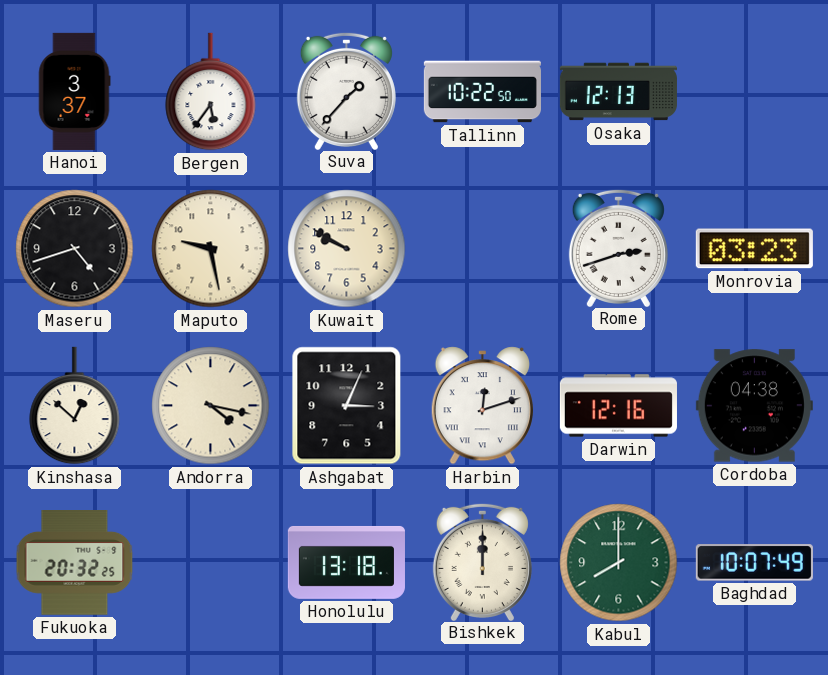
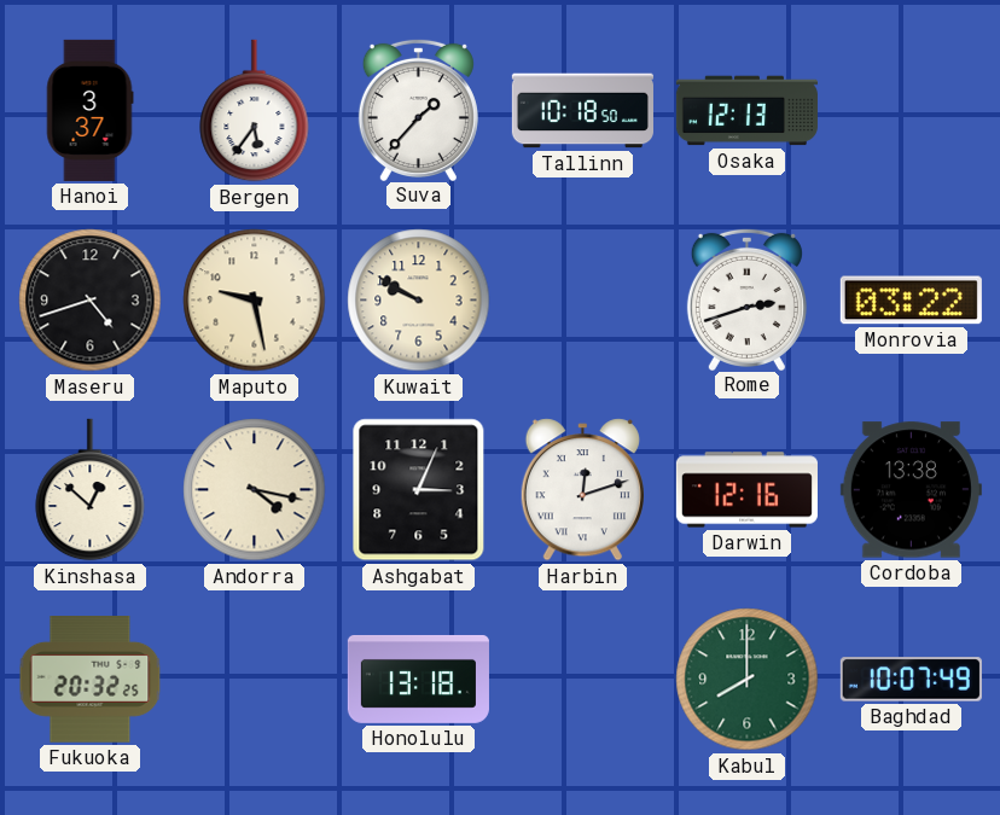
Tallinn: 10:22 -> 10:18 (582, 111)
Monrovia: 03:23 -> 03:22 (911, 301)
Cordoba: 04:38 -> 13:38 (911, 490)
Bishkek: 12:00 -> none (482, 561)
